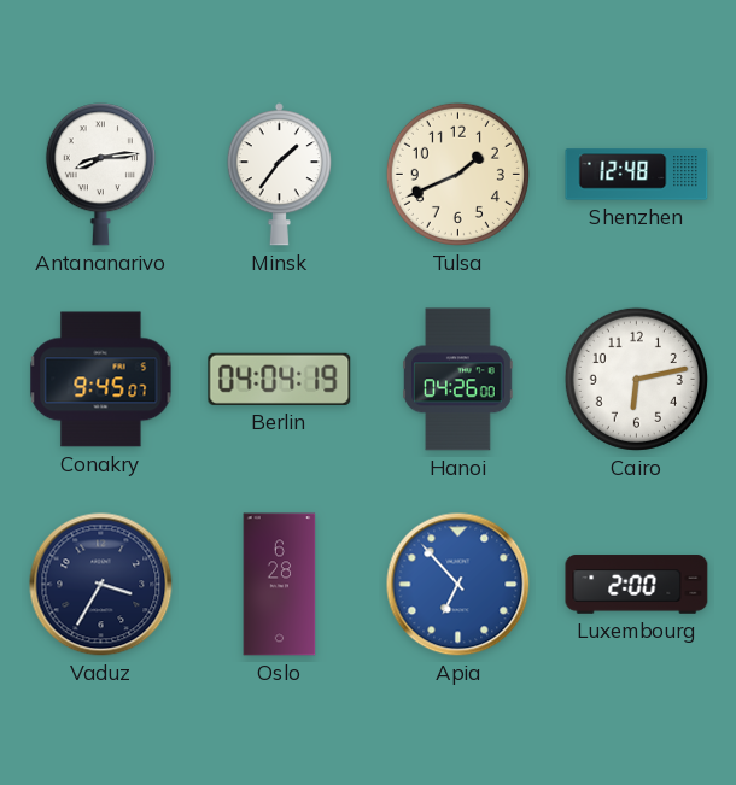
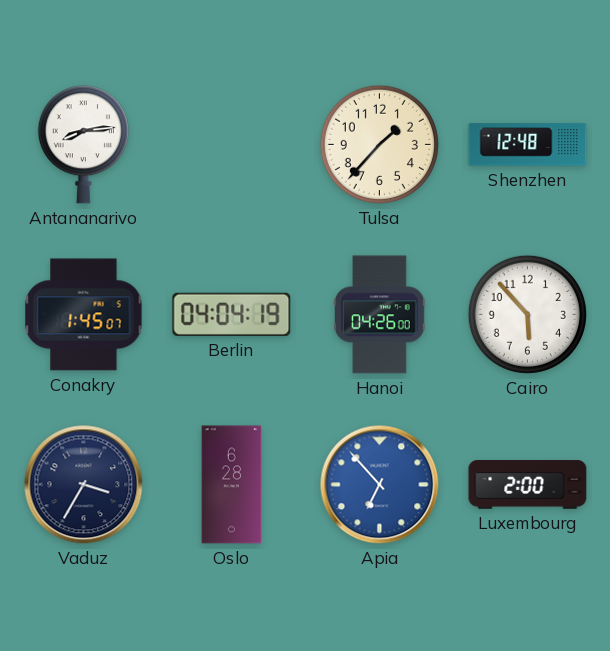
Minsk: 1:36 -> none (279, 175)
Tulsa: 1:41 -> 1:37 (379, 144)
Conakry: 9:45 -> 1:45 (84, 315)
Cairo: 6:13 -> 5:53 (527, 314)
